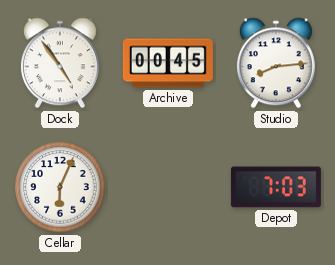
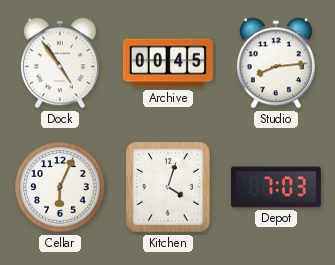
Kitchen: none -> 4:03 (169, 187)
